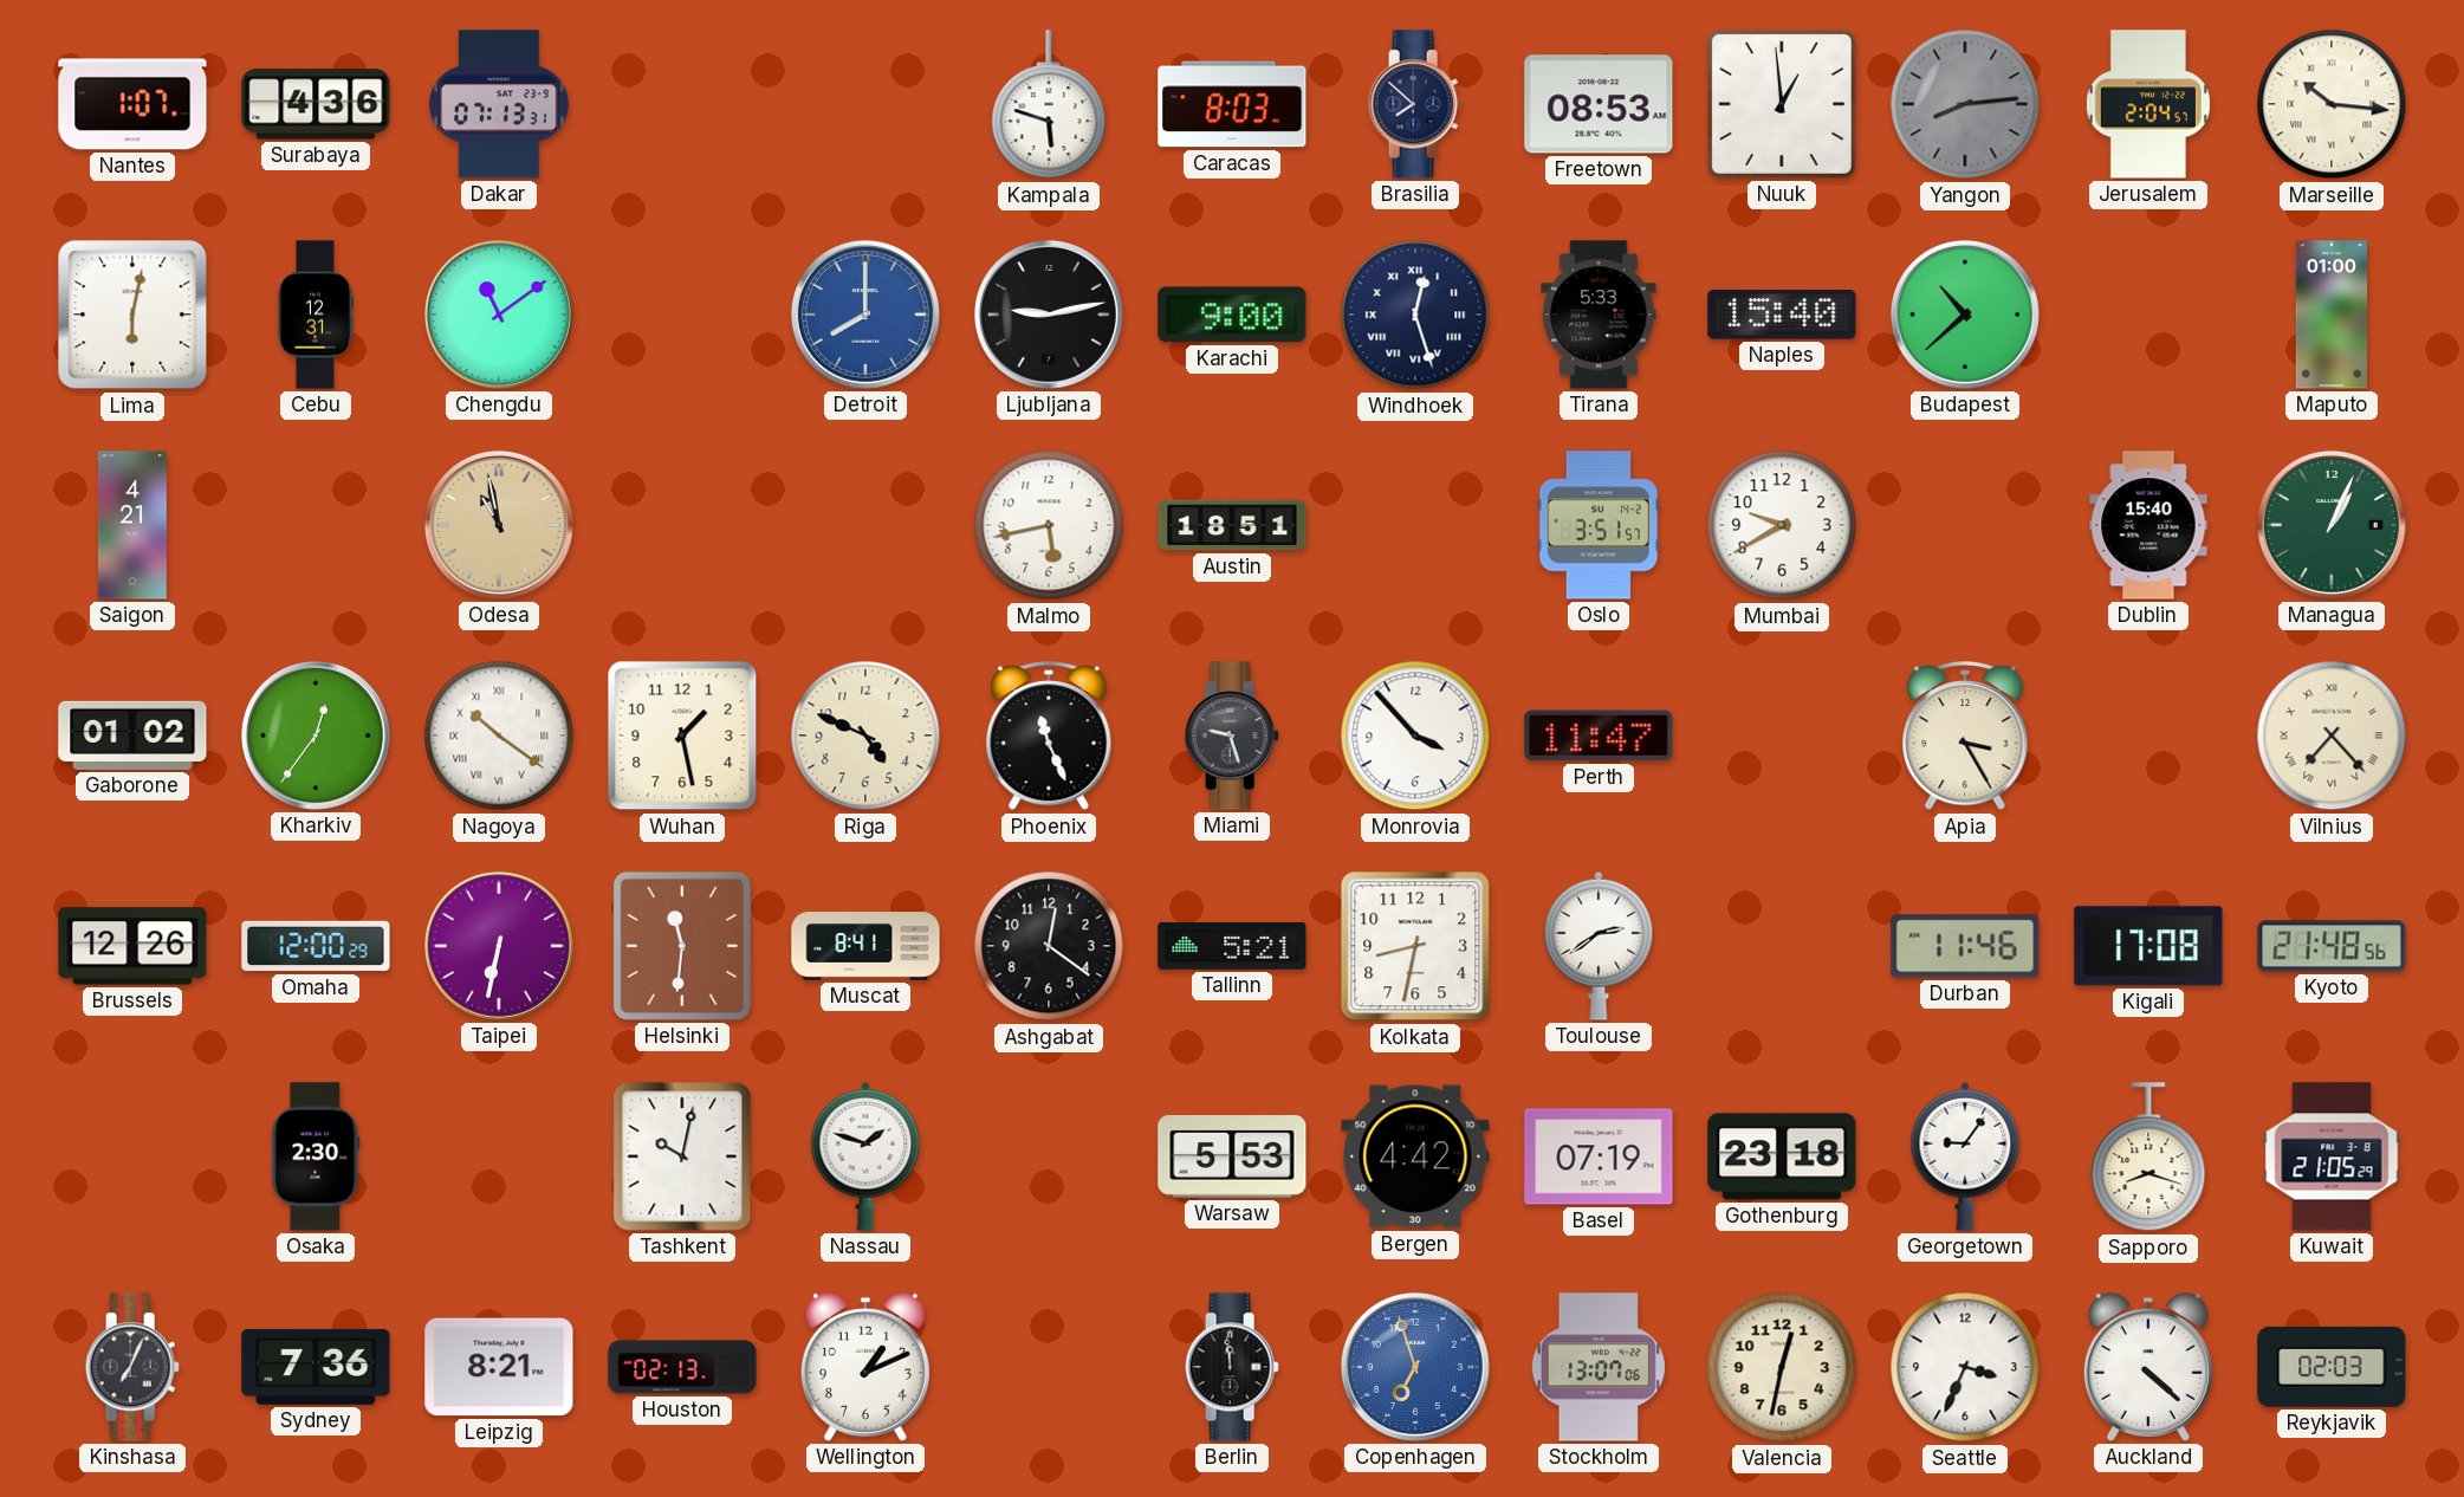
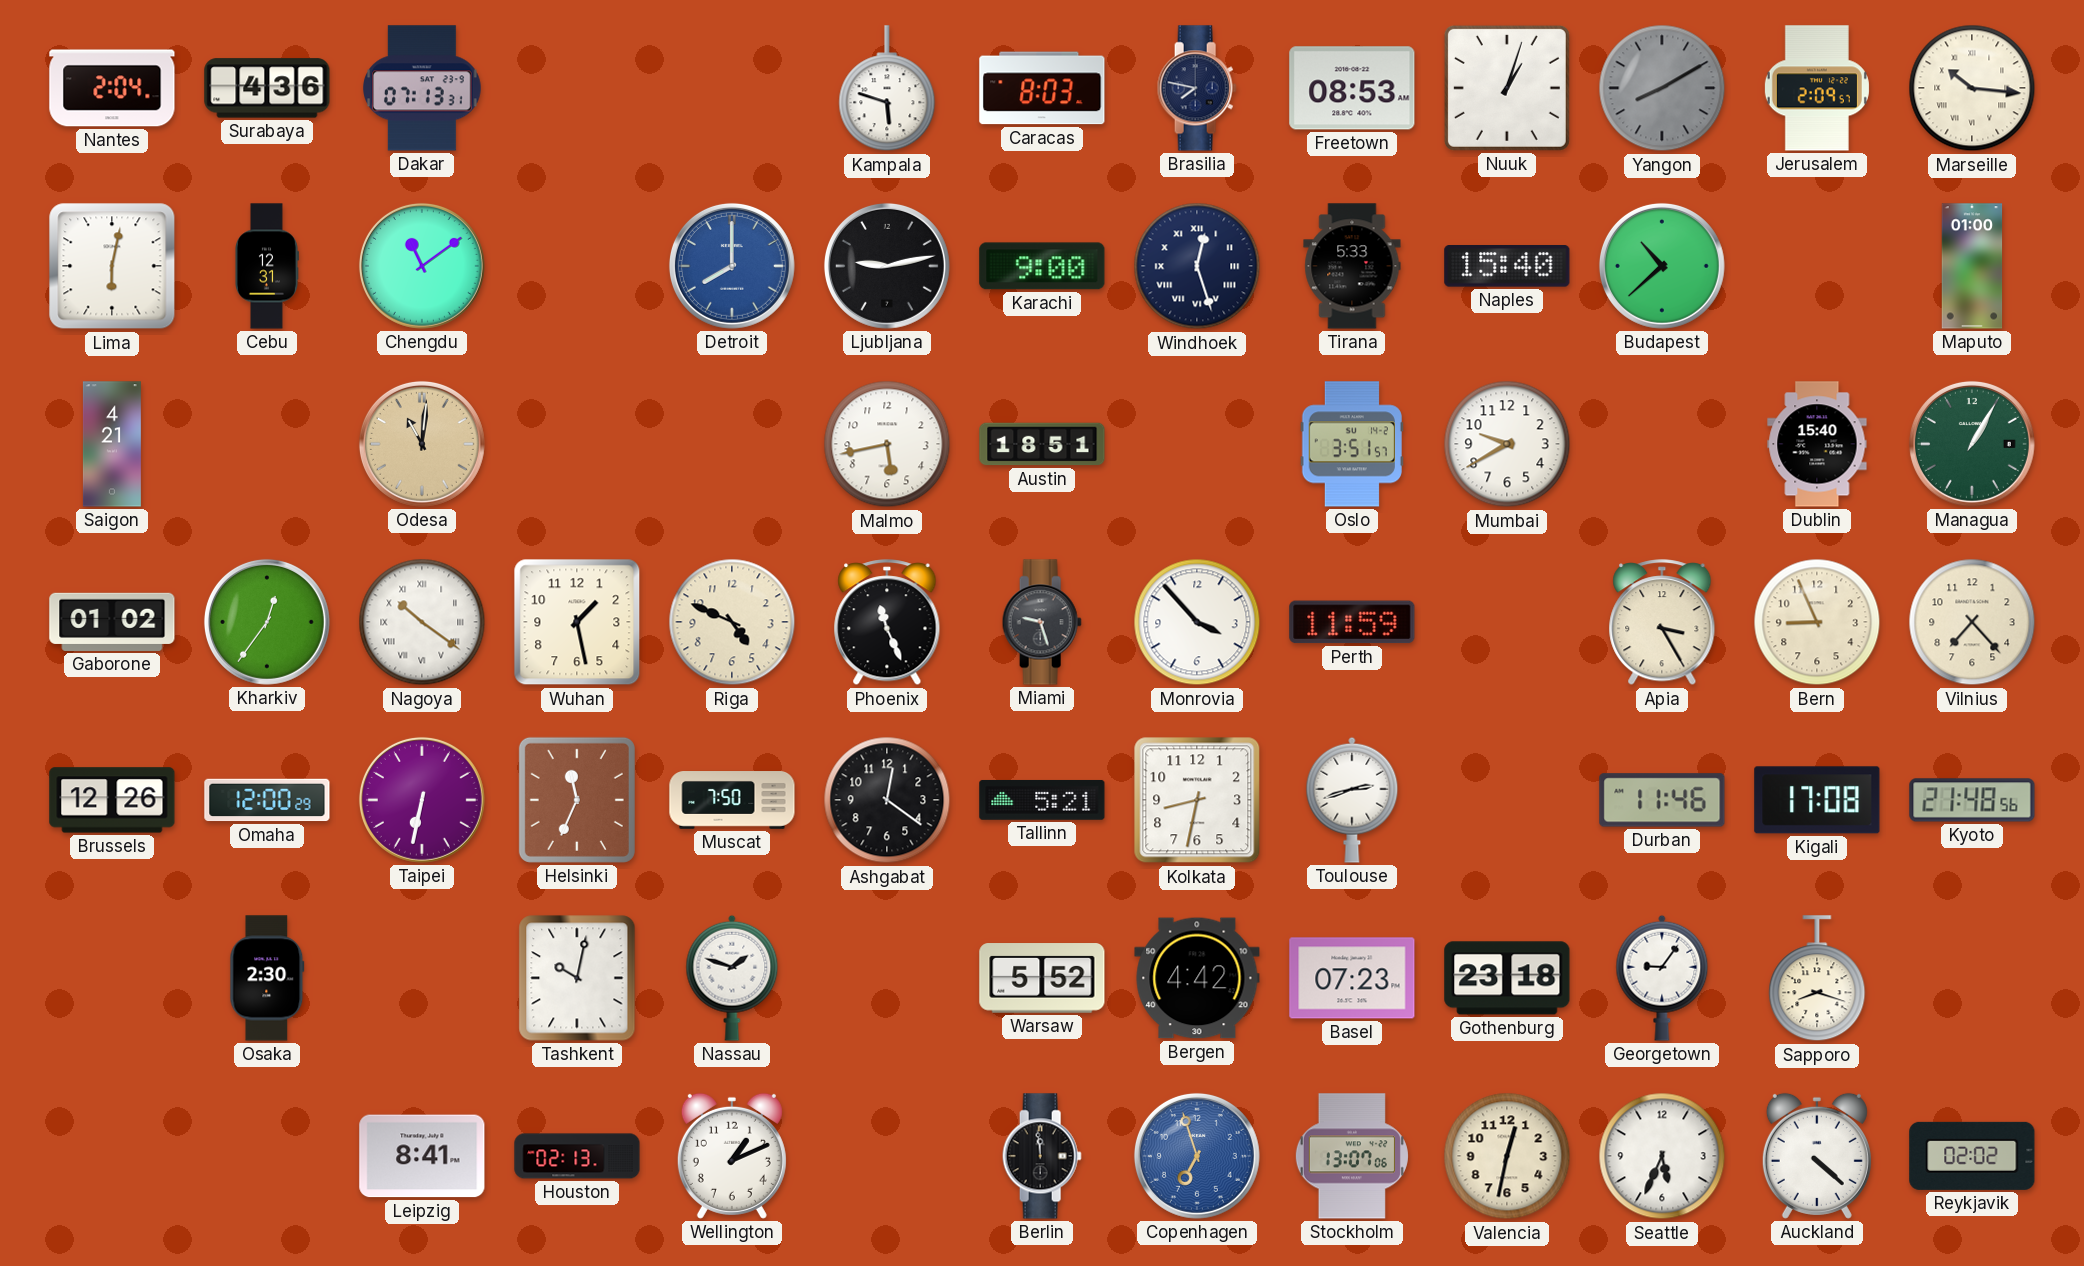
Nantes: 1:07 -> 2:04 (112, 88)
Brasilia: 7:52 -> 7:47 (1197, 88)
Nuuk: 12:59 -> 1:03 (1507, 88)
Yangon: 8:14 -> 8:10 (1662, 88)
Jerusalem: 2:04 -> 2:09 (1817, 88)
Odesa: 10:58 -> 11:01 (422, 444)
Managua: 1:04 -> 1:05 (1972, 444)
Perth: 11:47 -> 11:59 (1352, 622)
Bern: none -> 8:56 (1817, 622)
Vilnius numerals: Roman -> Arabic (1972, 622)
Helsinki: 11:31 -> 11:34 (577, 800)
Muscat: 8:41 -> 7:50 (732, 800)
Toulouse: 2:39 -> 2:42 (1352, 800)
Warsaw: 5:53 -> 5:52 (1042, 978)
Basel: 07:19 -> 07:23 (1352, 978)
Kuwait: 21:05 -> none (2332, 1156)
Kinshasa: 7:04 -> none (132, 1367)
Sydney: 7:36 -> none (316, 1367)
Leipzig: 8:21 -> 8:41 (422, 1156)
Seattle: 3:34 -> 5:34 (1662, 1156)
Reykjavik: 02:03 -> 02:02 (1972, 1156)
